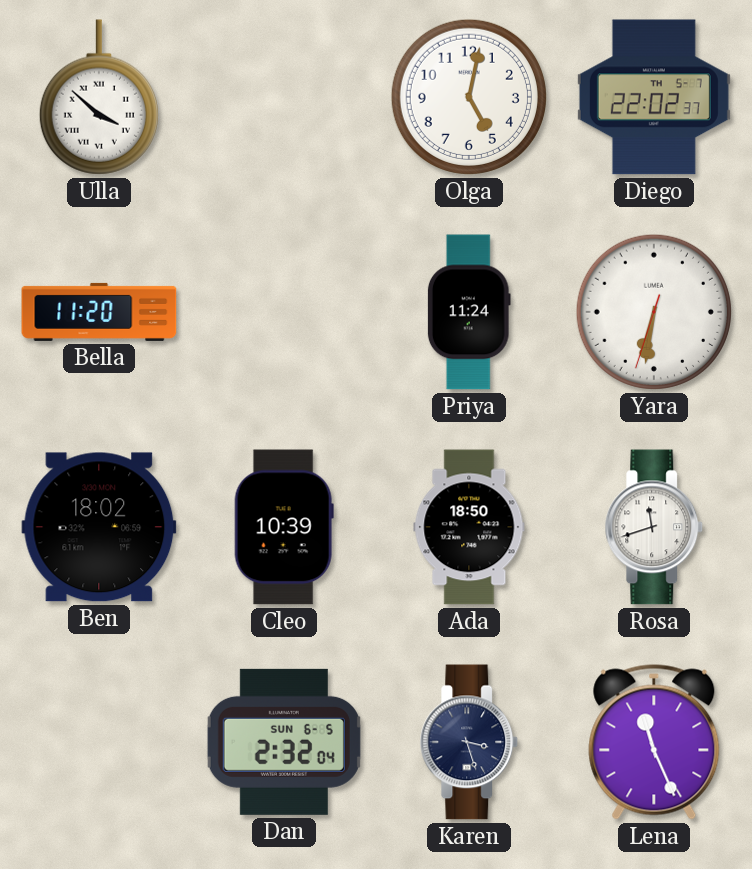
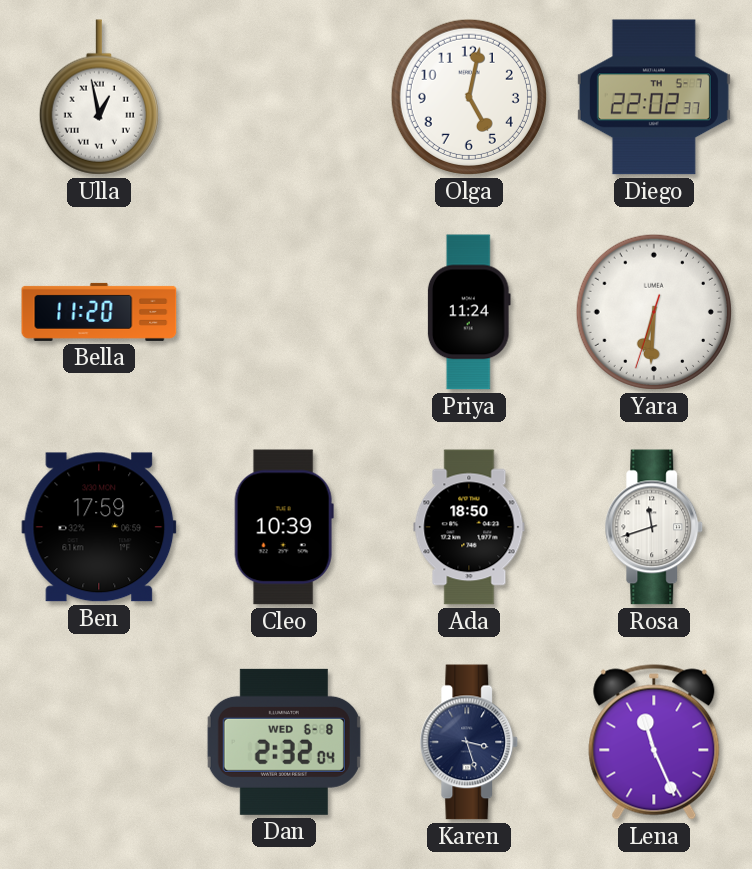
Ulla: 3:52 -> 12:58 (99, 97)
Yara: 6:31 -> 6:30 (654, 312)
Ben: 18:02 -> 17:59 (99, 527)
Dan date: SUN 6-5 -> WED 6-8 (284, 742)
